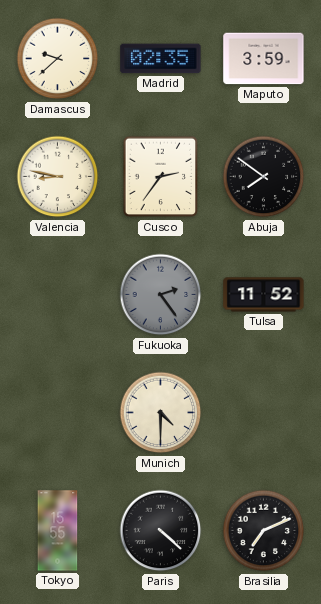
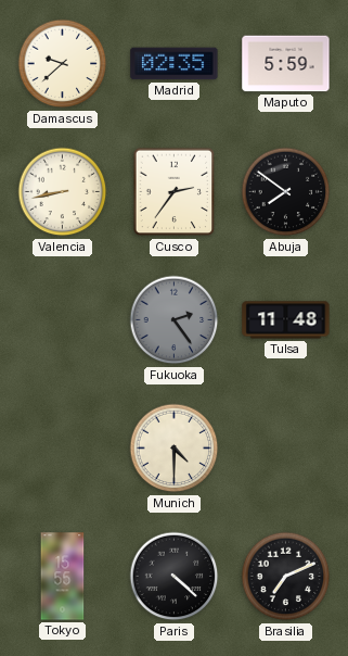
Maputo: 3:59 -> 5:59 (286, 64)
Valencia: 8:47 -> 8:43 (63, 192)
Tulsa: 11:52 -> 11:48 (286, 320)
